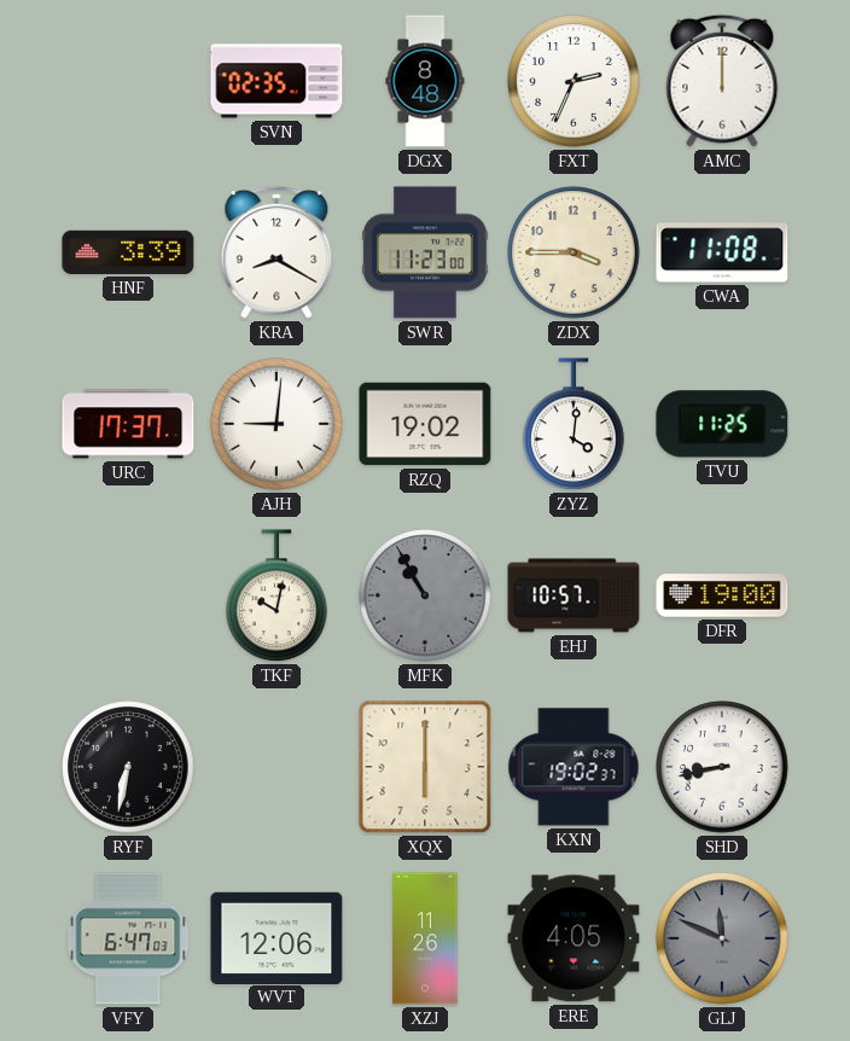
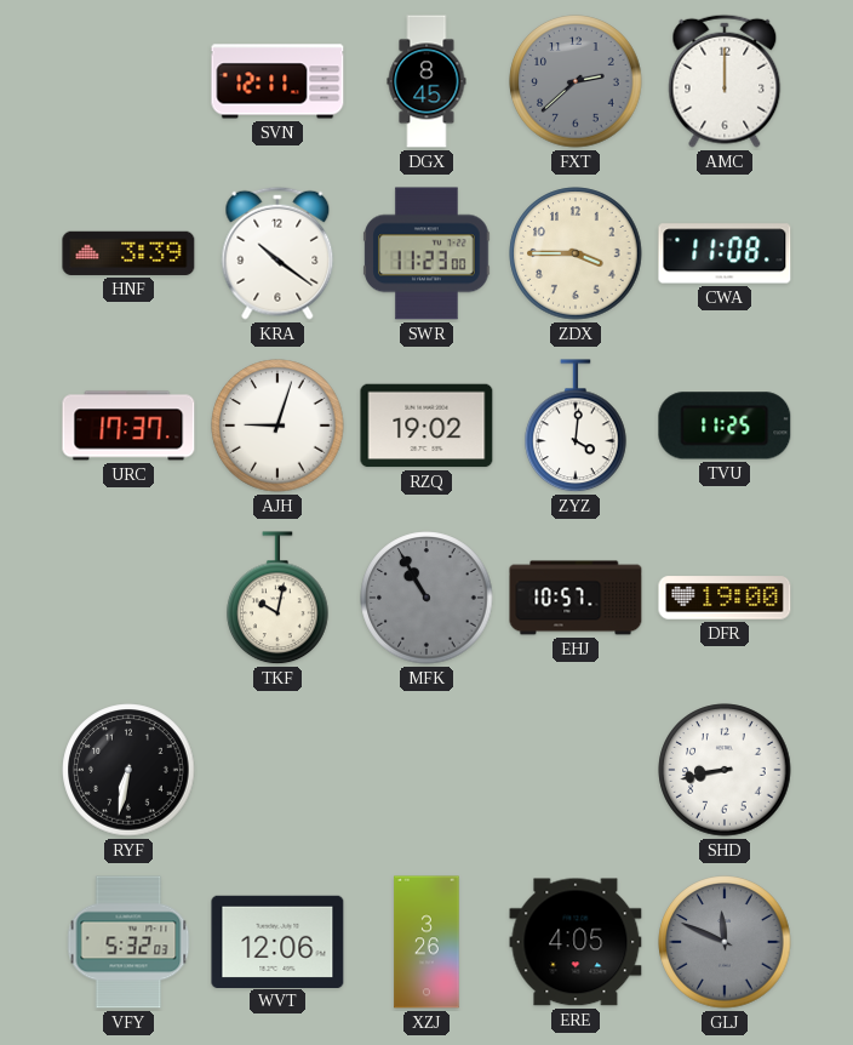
SVN: 02:35 -> 12:11 (277, 81)
DGX: 8:48 -> 8:45 (426, 81)
FXT: 2:34 -> 2:38 (576, 81)
FXT dial: white -> grey (576, 81)
KRA: 8:20 -> 10:21 (277, 253)
AJH: 9:01 -> 9:03 (277, 426)
XQX: 6:00 -> none (425, 767)
KXN: 19:02 -> none (574, 767)
VFY: 6:47 -> 5:32 (128, 942)
XZJ: 11:26 -> 3:26 (426, 942)
